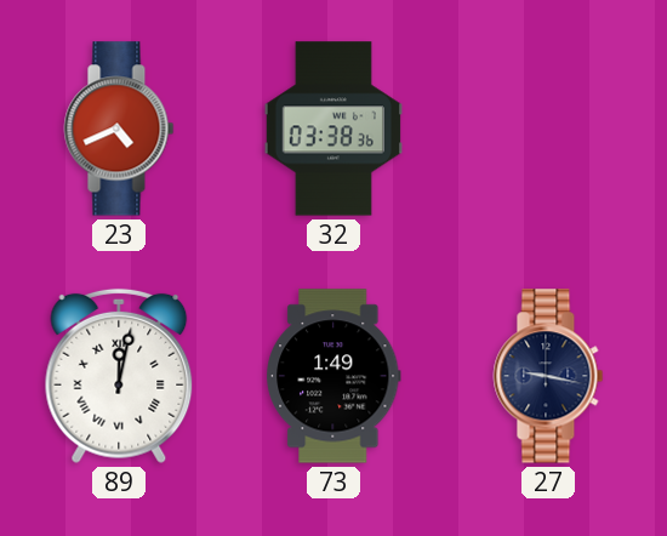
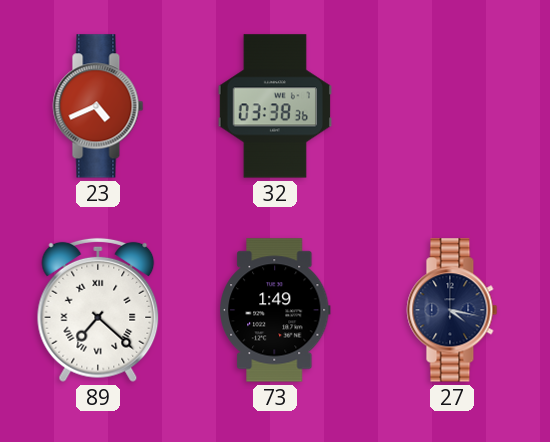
89: 12:02 -> 7:22 (98, 310)
27: 9:17 -> 4:17 (452, 310)
